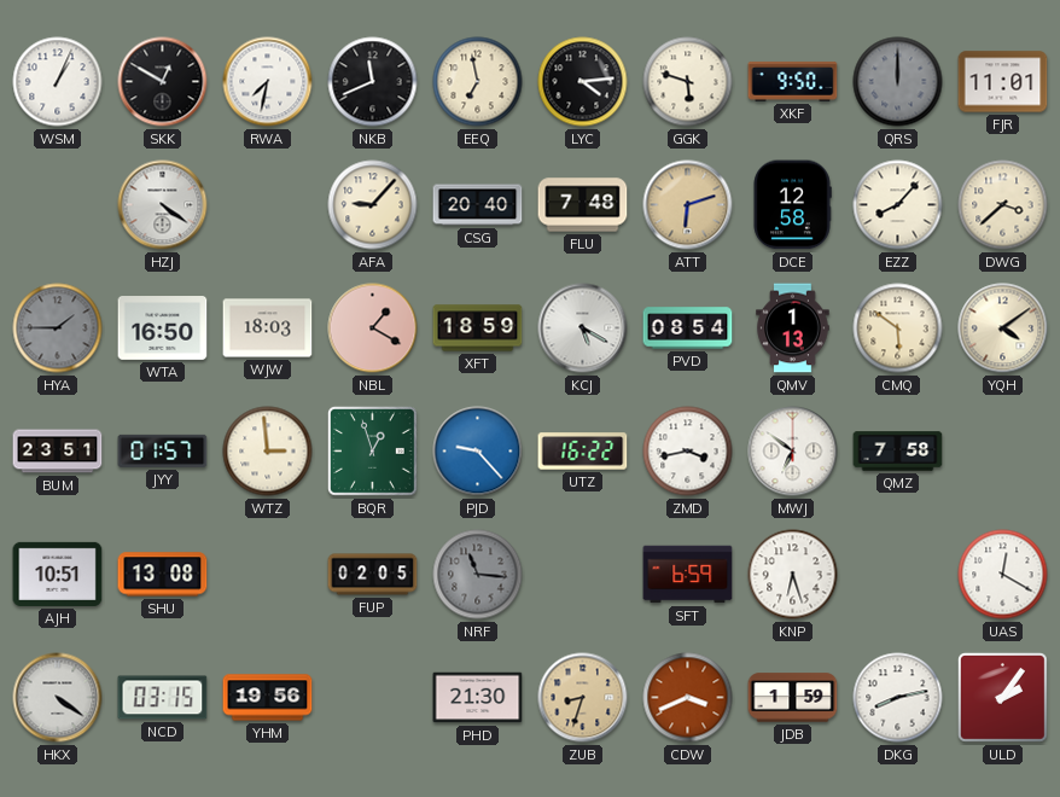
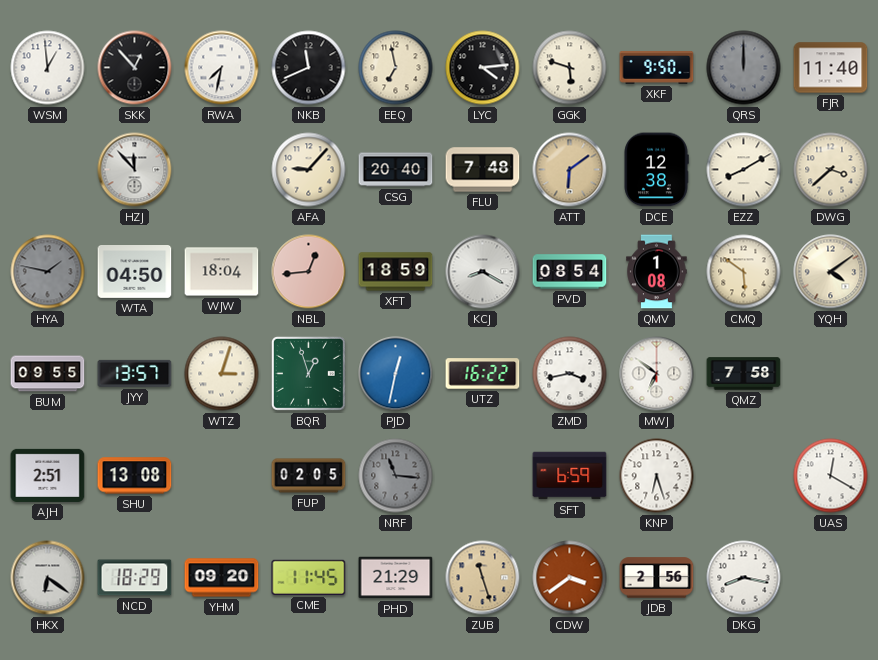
WSM: 1:04 -> 12:59 (48, 68)
SKK: 12:50 -> 12:53 (135, 68)
FJR: 11:01 -> 11:40 (831, 68)
HZJ: 4:21 -> 11:53 (135, 170)
ATT: 6:12 -> 6:09 (570, 170)
DCE: 12:58 -> 12:38 (656, 170)
EZZ: 8:07 -> 8:10 (744, 170)
HYA: 1:45 -> 1:47 (48, 272)
WTA: 16:50 -> 04:50 (135, 272)
WJW: 18:03 -> 18:04 (222, 272)
NBL: 1:20 -> 12:44 (309, 272)
KCJ: 5:20 -> 8:20 (483, 272)
QMV: 1:13 -> 1:08 (657, 272)
BUM: 23:51 -> 09:55 (48, 374)
JYY: 01:57 -> 13:57 (135, 373)
WTZ: 2:59 -> 3:03 (222, 374)
PJD: 9:23 -> 12:32 (396, 374)
AJH: 10:51 -> 2:51 (48, 475)
HKX: 4:21 -> 6:21 (48, 578)
NCD: 03:15 -> 18:29 (135, 578)
YHM: 19:56 -> 09:20 (222, 578)
CME: none -> 11:45 (309, 577)
PHD: 21:30 -> 21:29 (396, 578)
ZUB: 8:33 -> 11:27 (483, 578)
CDW: 3:41 -> 3:39 (570, 578)
JDB: 1:59 -> 2:56 (657, 578)
DKG: 8:13 -> 8:17 (744, 578)
ULD: 2:06 -> none (1003, 698)
